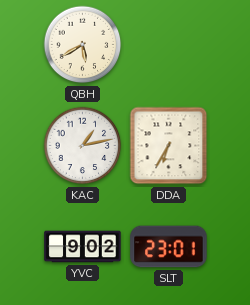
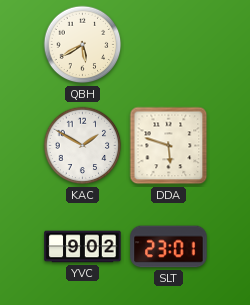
KAC: 1:13 -> 1:50 (83, 146)
DDA: 6:35 -> 5:48 (169, 146)
